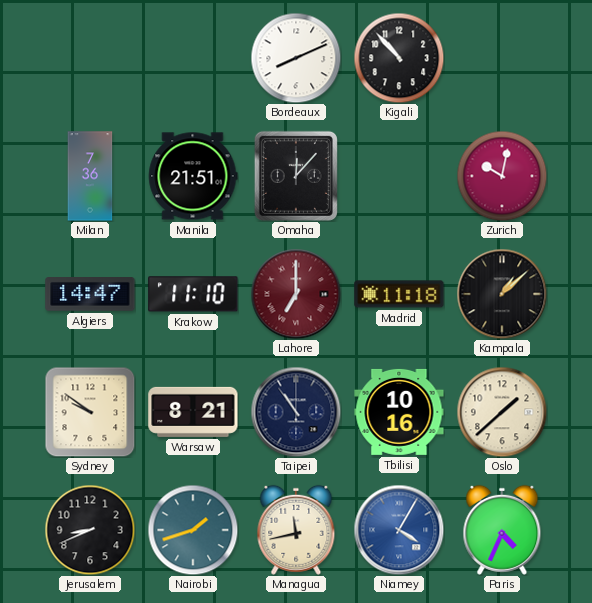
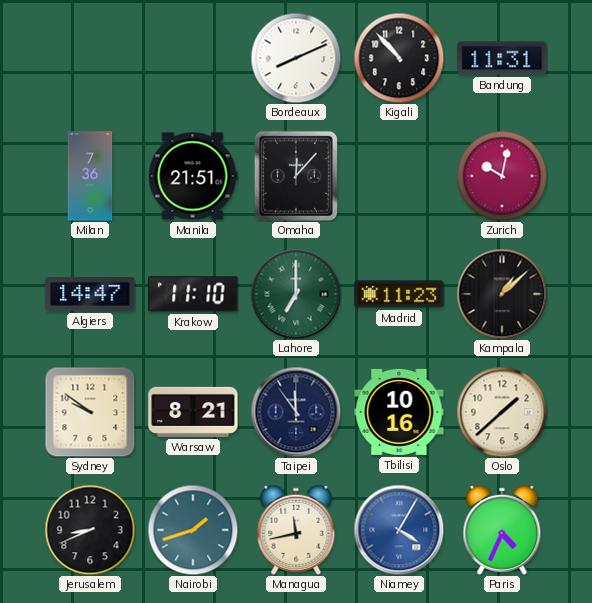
Bandung: none -> 11:31 (502, 58)
Lahore dial: burgundy -> green (296, 294)
Madrid: 11:18 -> 11:23 (399, 294)
Taipei: 10:54 -> 11:54 (296, 412)
